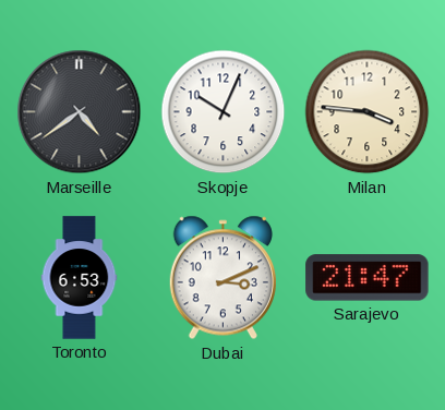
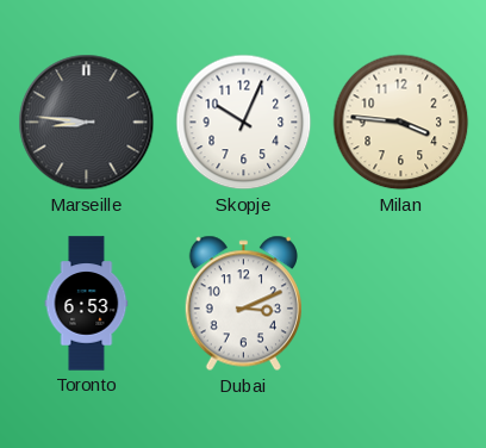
Marseille: 4:39 -> 8:46 (87, 123)
Sarajevo: 21:47 -> none (368, 278)
